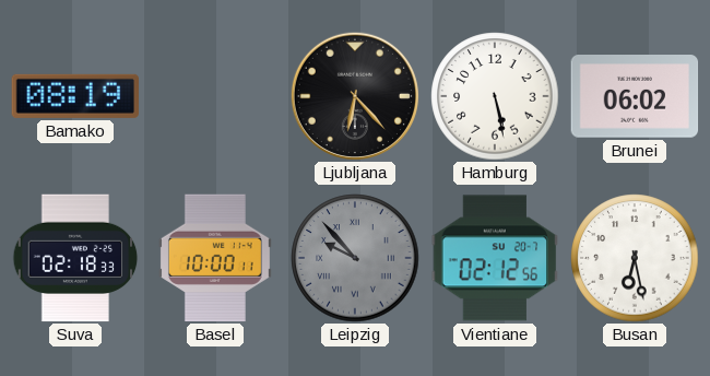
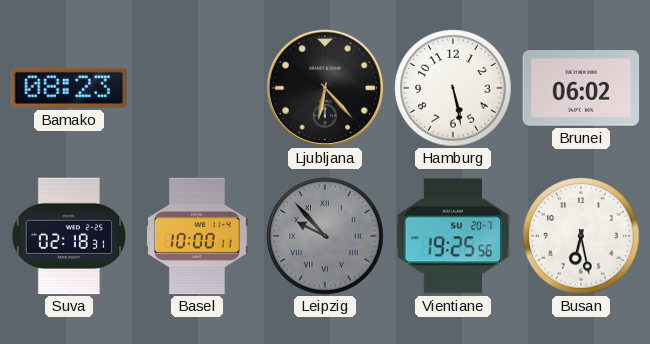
Bamako: 08:19 -> 08:23 (68, 88)
Suva: 02:18:33 -> 02:18:31 (69, 236)
Vientiane: 02:12 -> 19:25 (453, 236)
